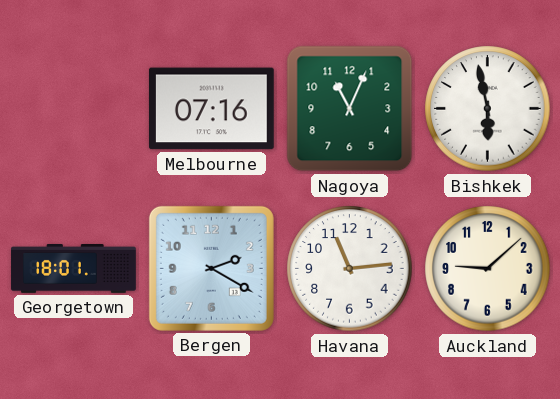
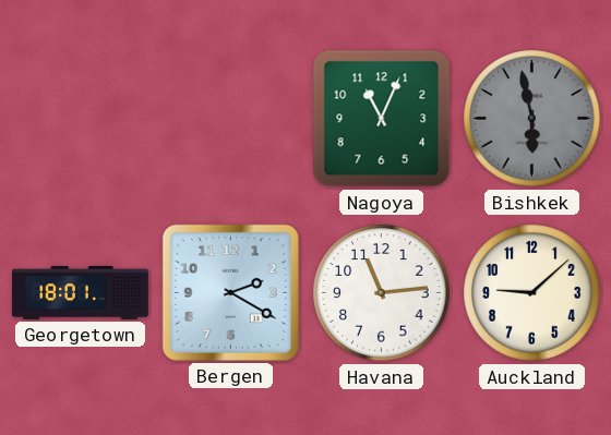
Melbourne: 07:16 -> none (211, 109)
Bishkek dial: white -> grey (532, 119)
